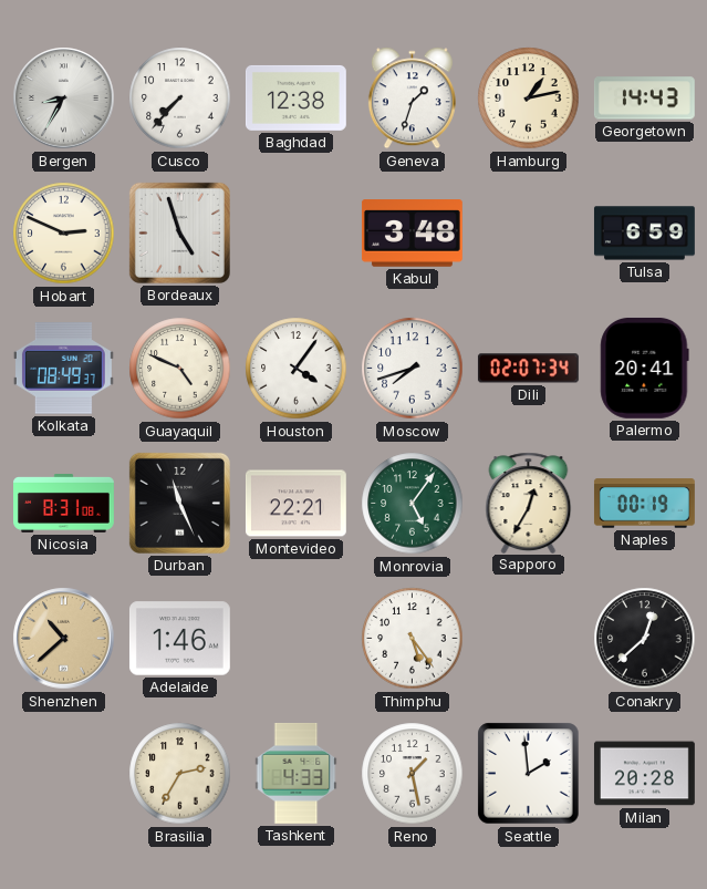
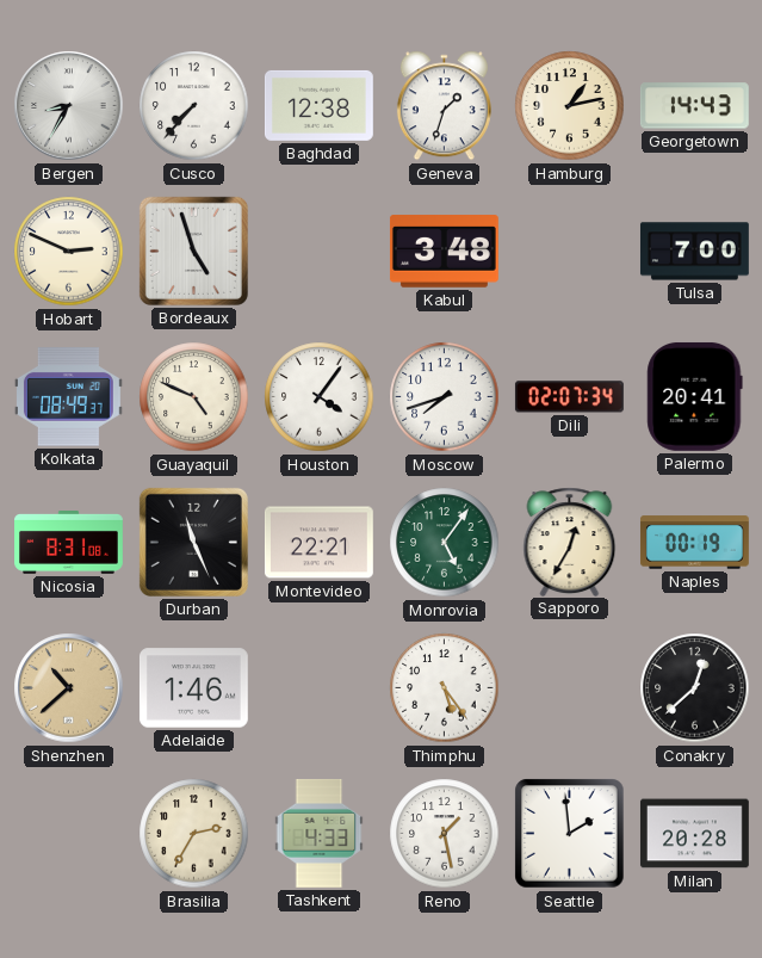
Tulsa: 6:59 -> 7:00 (694, 252)
